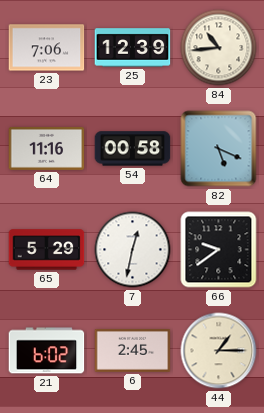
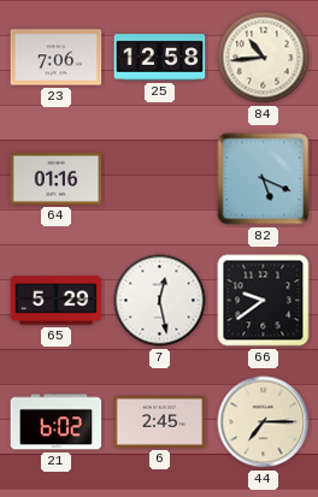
25: 12:39 -> 12:58 (160, 58)
64: 11:16 -> 01:16 (57, 178)
54: 00:58 -> none (133, 149)
7: 12:32 -> 12:28 (160, 301)
44: 1:15 -> 7:15 (264, 422)
